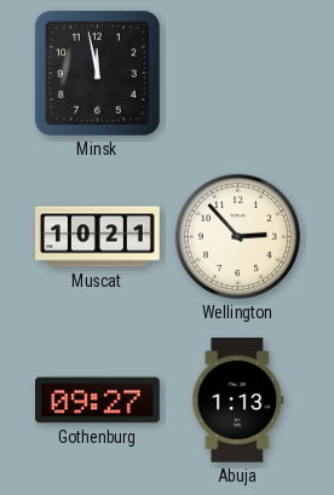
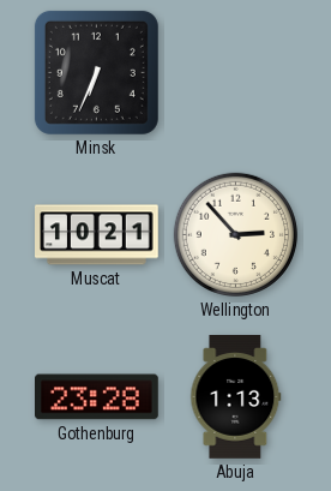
Minsk: 11:58 -> 6:34 (96, 72)
Gothenburg: 09:27 -> 23:28 (97, 397)
